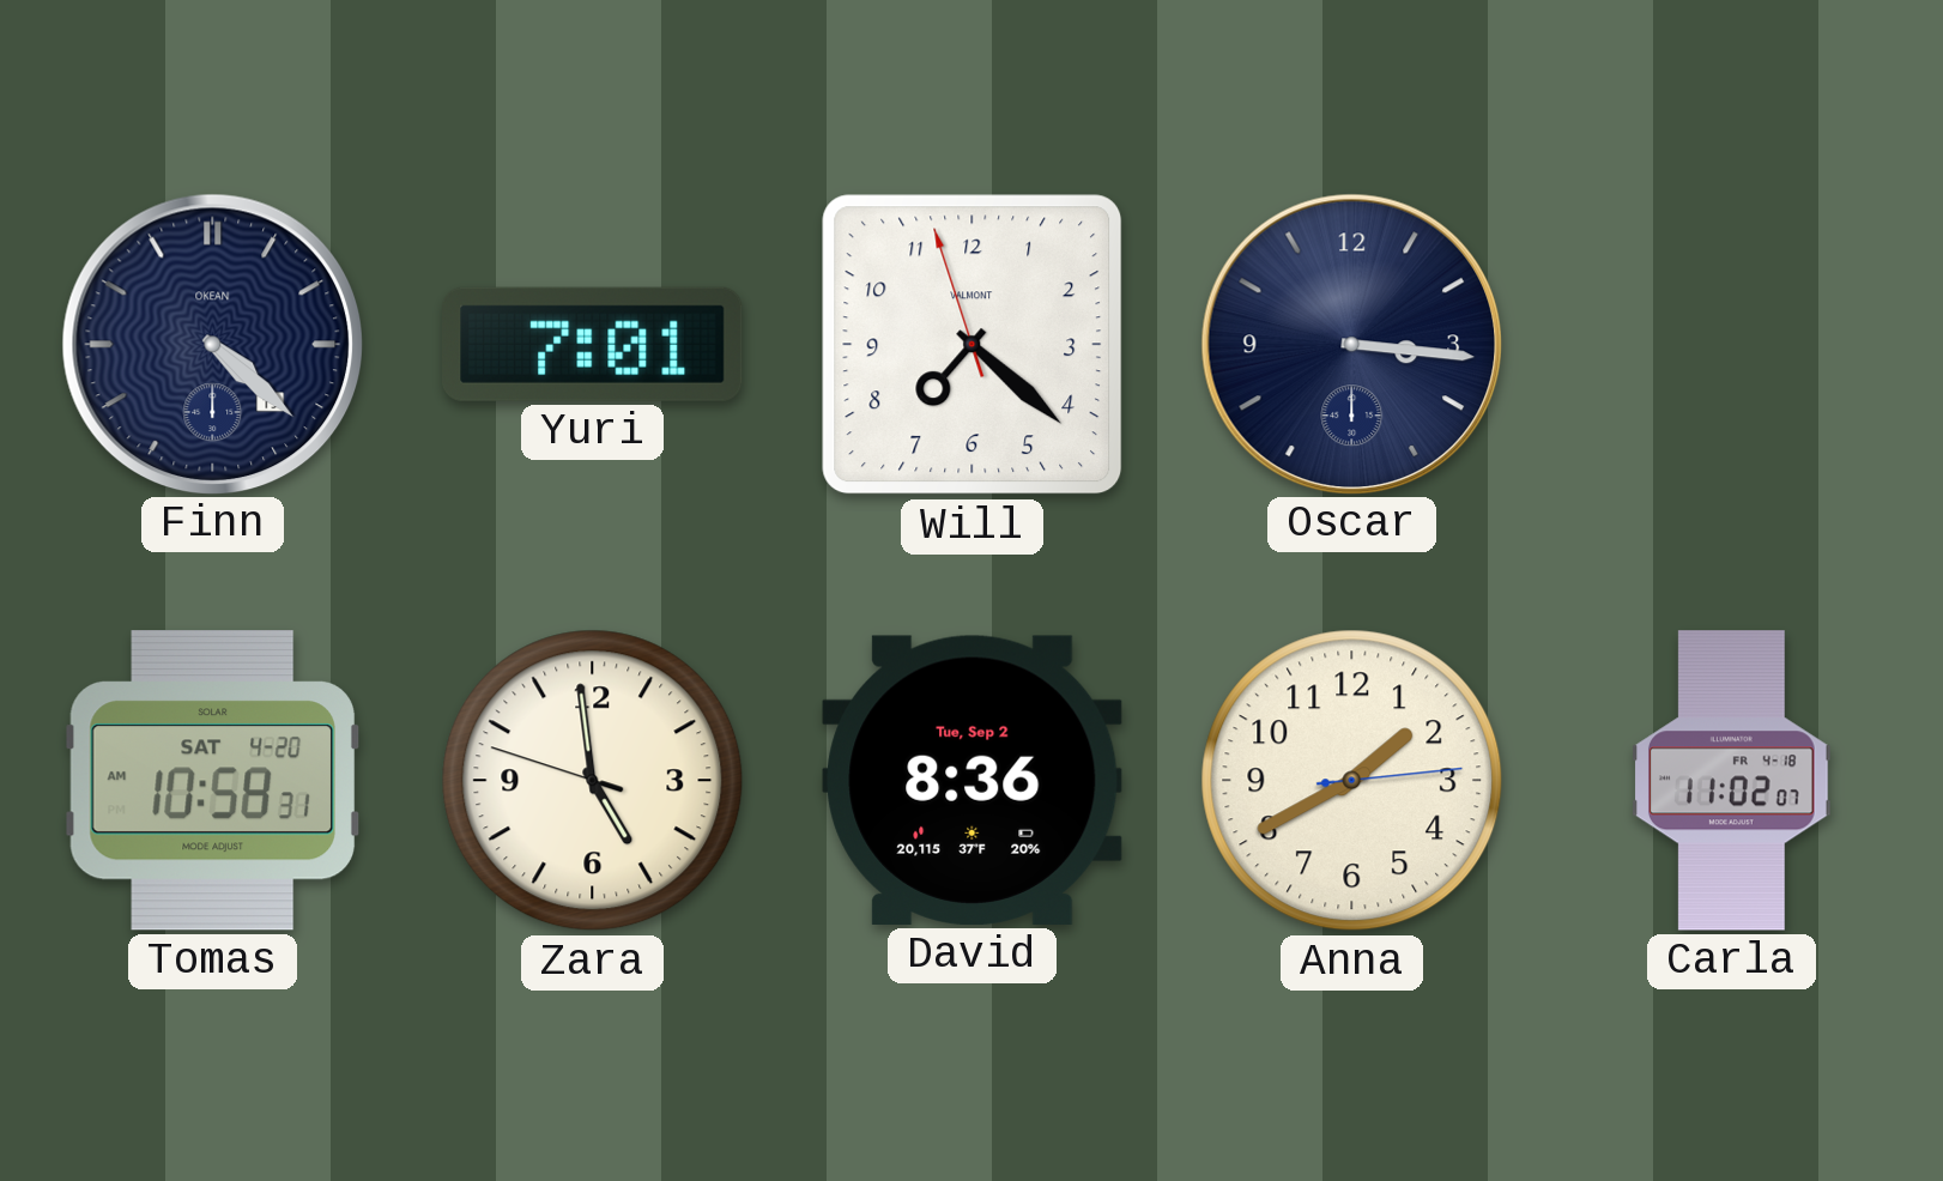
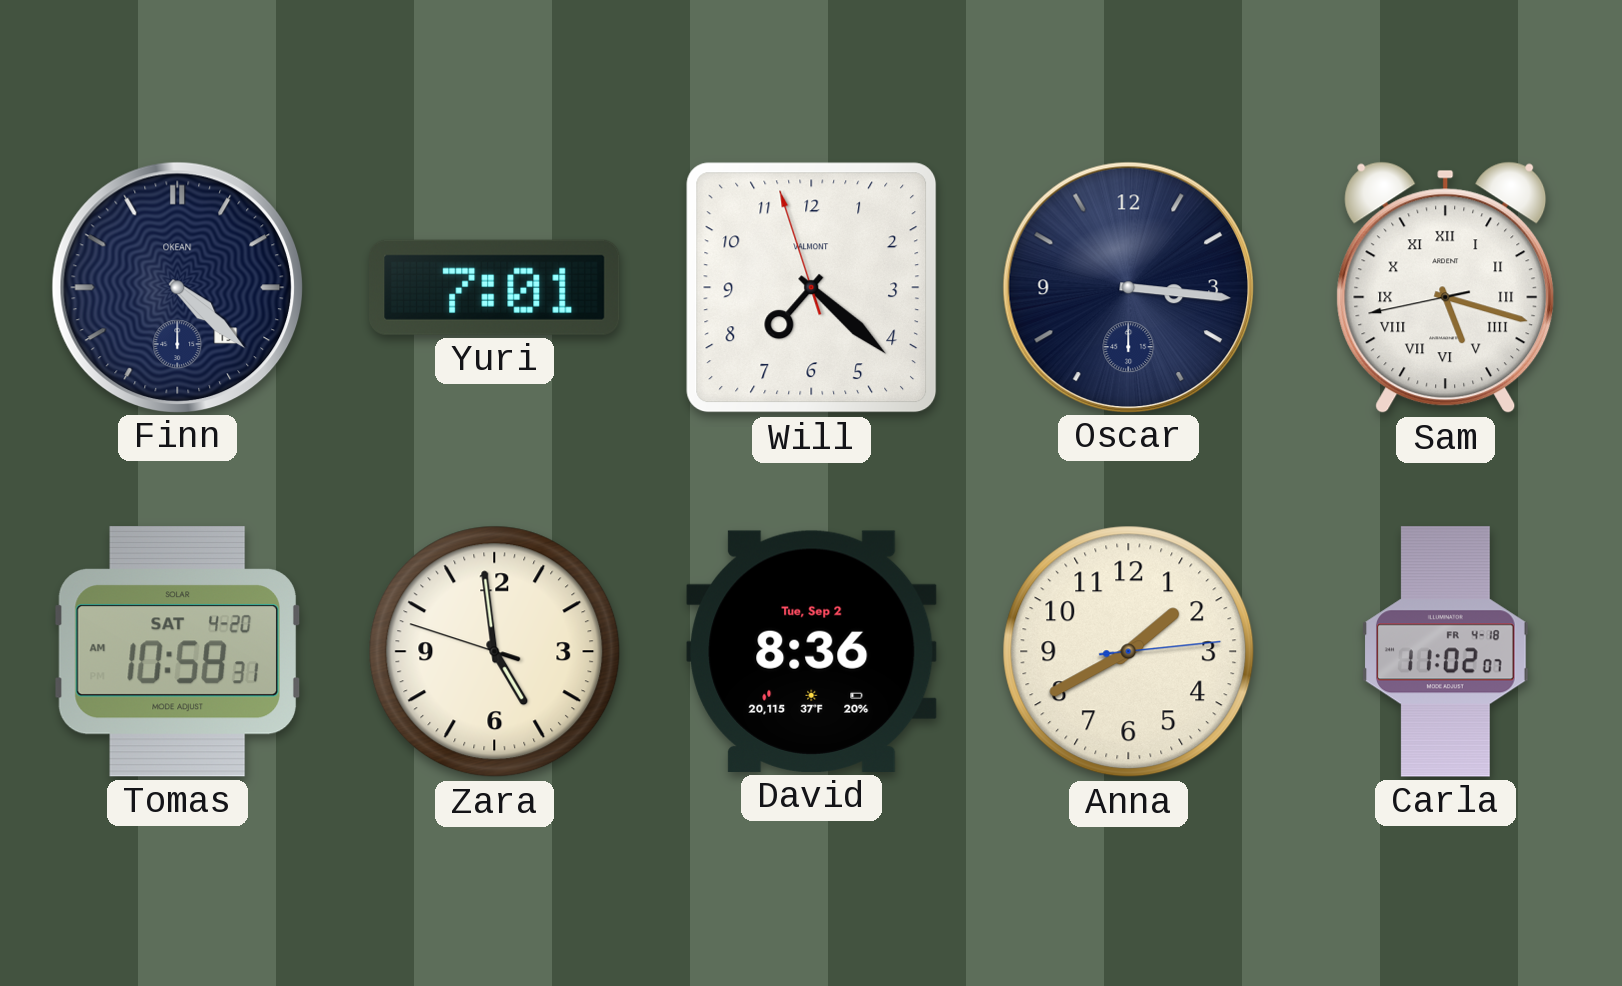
Sam: none -> 5:17 (1446, 288)
